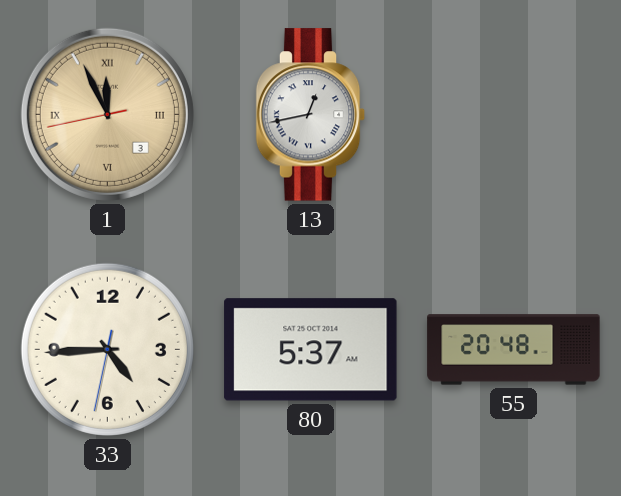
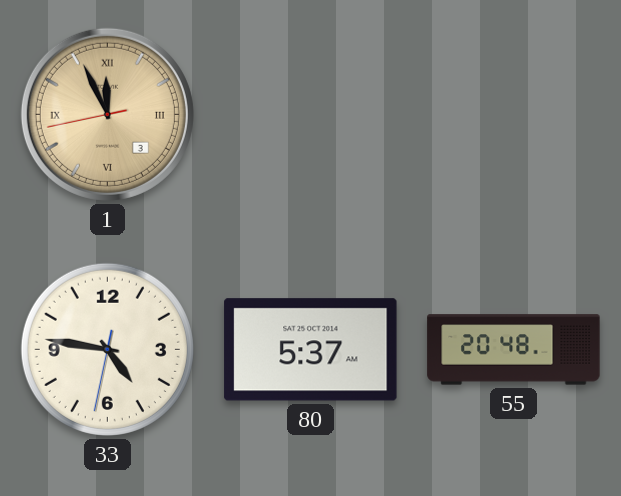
13: 12:43 -> none (311, 115)
33: 4:44 -> 4:46 (107, 349)
